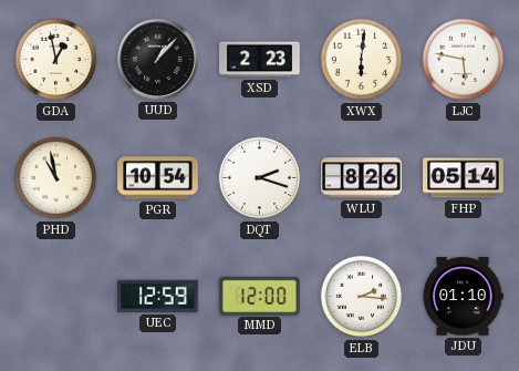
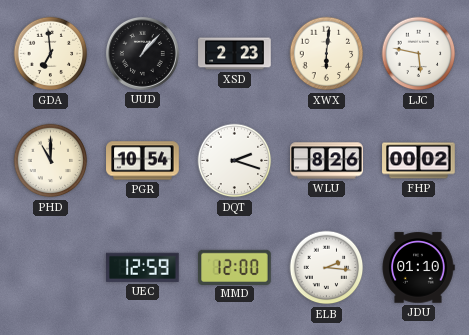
GDA: 12:58 -> 6:59 (51, 54)
PHD: 10:58 -> 11:00 (51, 161)
FHP: 05:14 -> 00:02 (419, 161)
